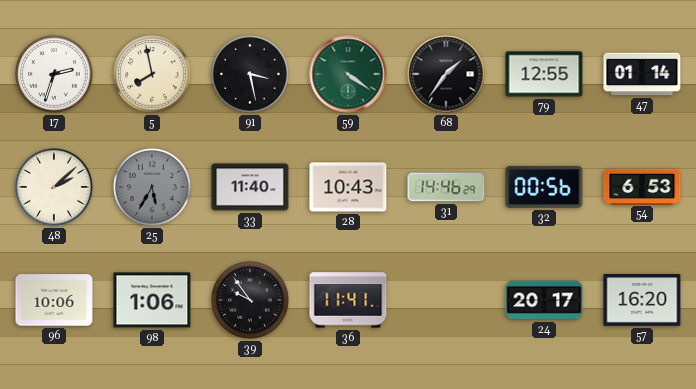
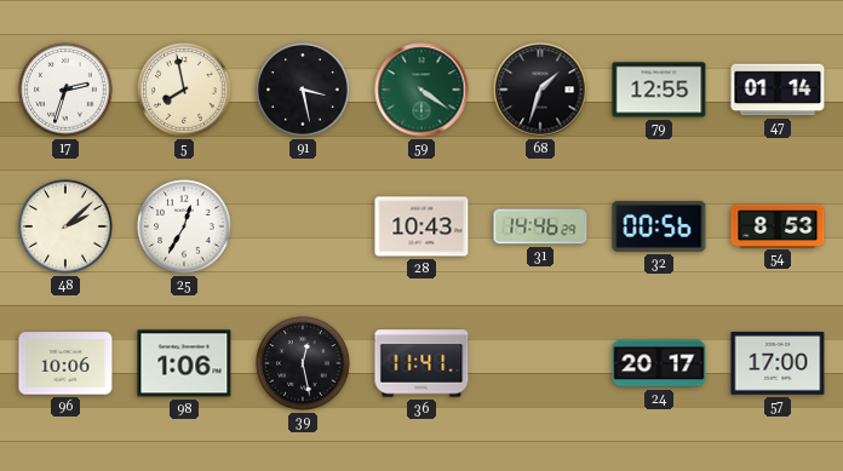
68: 1:36 -> 1:33 (540, 90)
25: 5:35 -> 12:35 (184, 226)
25 dial: grey -> white (184, 226)
33: 11:40 -> none (250, 187)
54: 6:53 -> 8:53 (778, 225)
39: 9:54 -> 12:28 (303, 363)
57: 16:20 -> 17:00 (778, 364)
